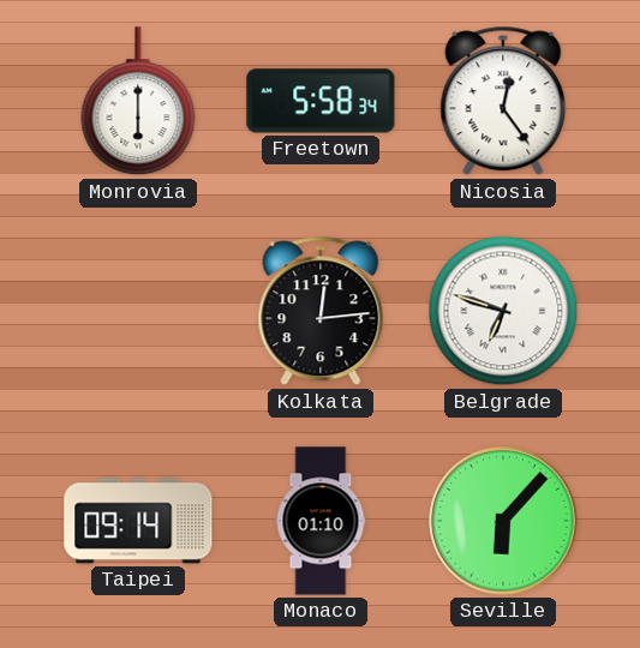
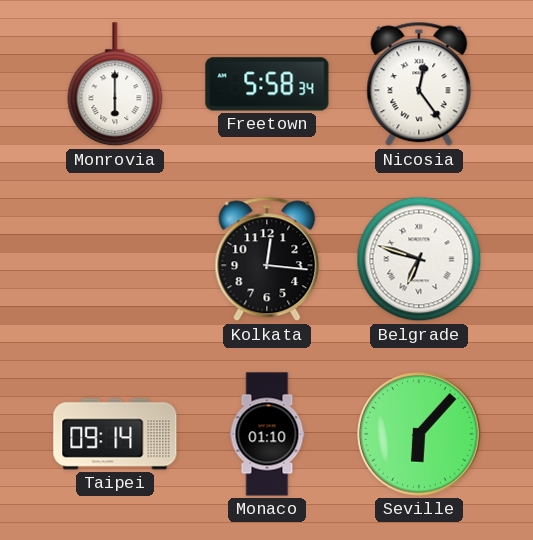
Kolkata: 12:14 -> 12:16 (267, 259)
